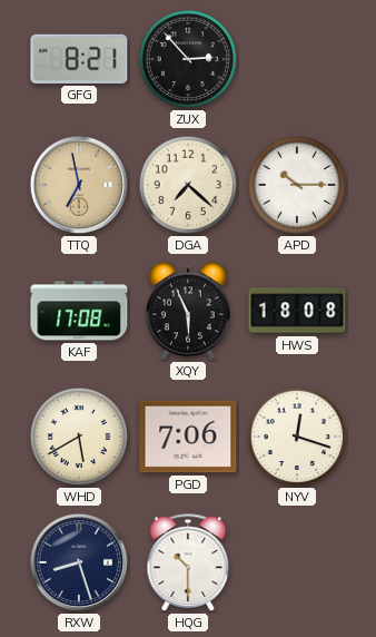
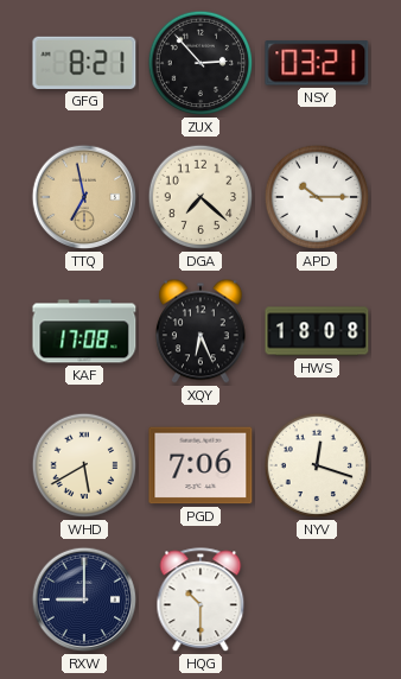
NSY: none -> 03:21 (317, 63)
XQY: 5:56 -> 6:26 (200, 331)
RXW: 8:27 -> 9:00 (84, 599)
